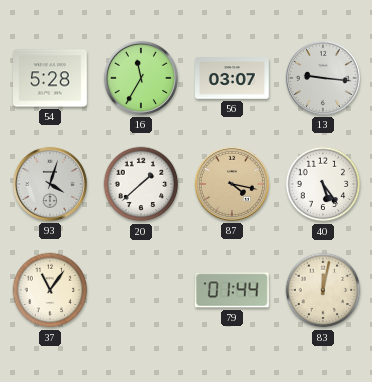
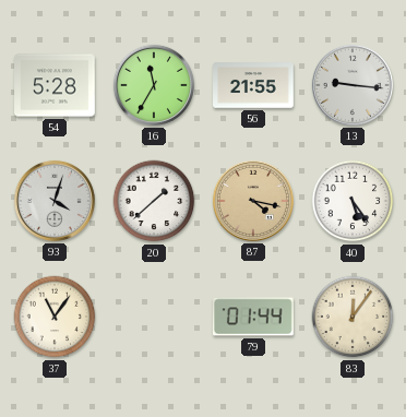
56: 03:07 -> 21:55 (253, 85)
83: 12:02 -> 12:06 (353, 317)
